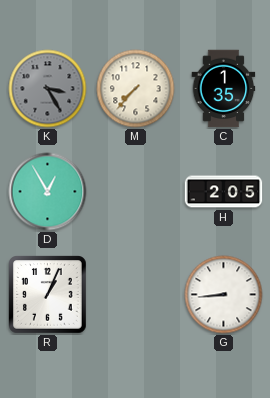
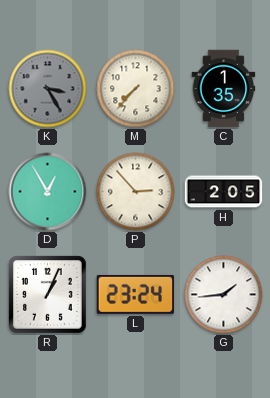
P: none -> 2:53 (136, 192)
L: none -> 23:24 (136, 294)
G: 8:44 -> 1:44 (224, 295)
